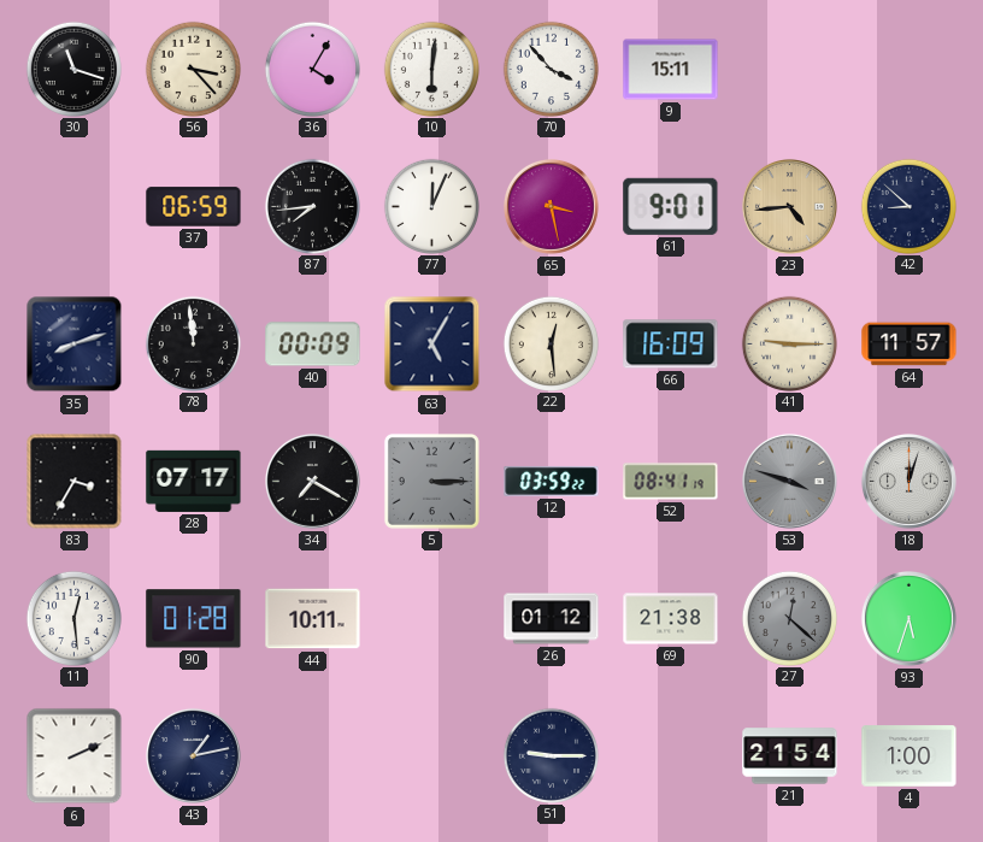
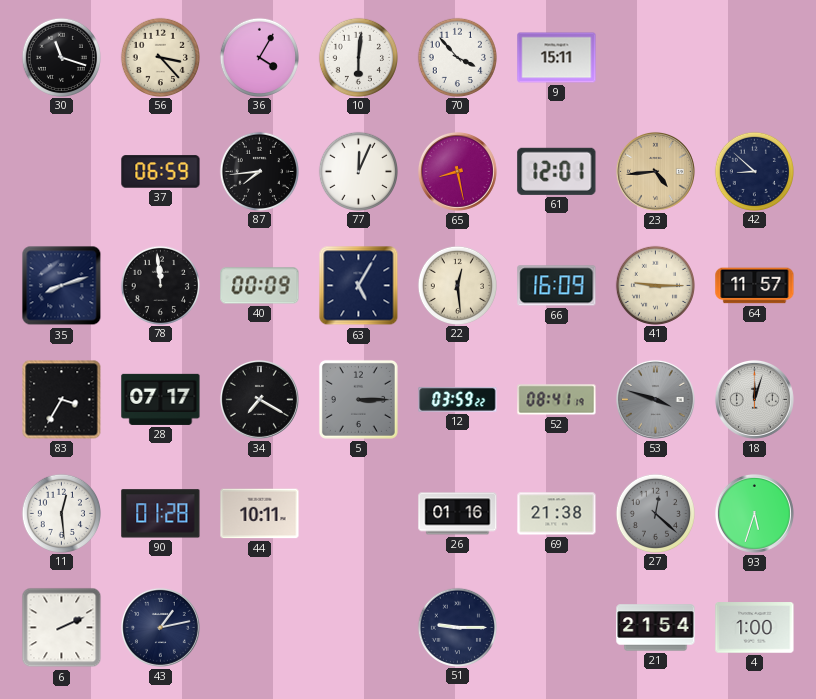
65: 3:28 -> 8:28 (457, 171)
61: 9:01 -> 12:01 (557, 171)
26: 01:12 -> 01:16 (458, 514)
